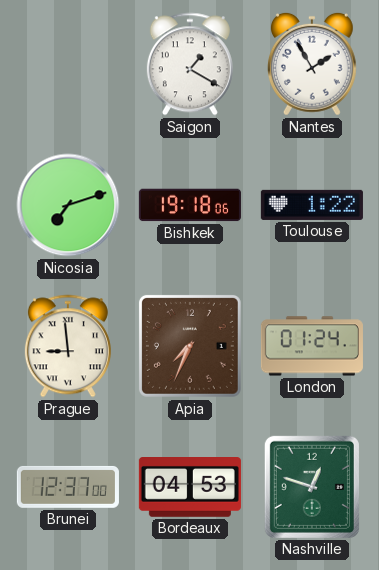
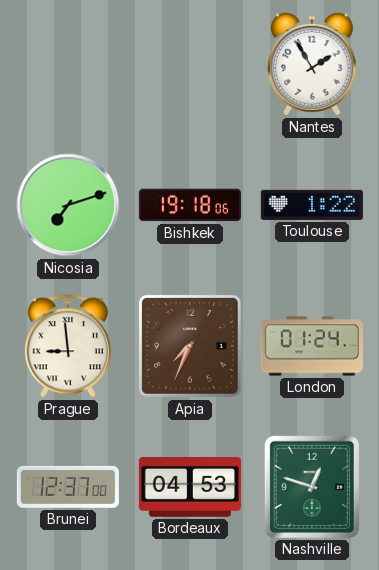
Saigon: 1:20 -> none (190, 64)
